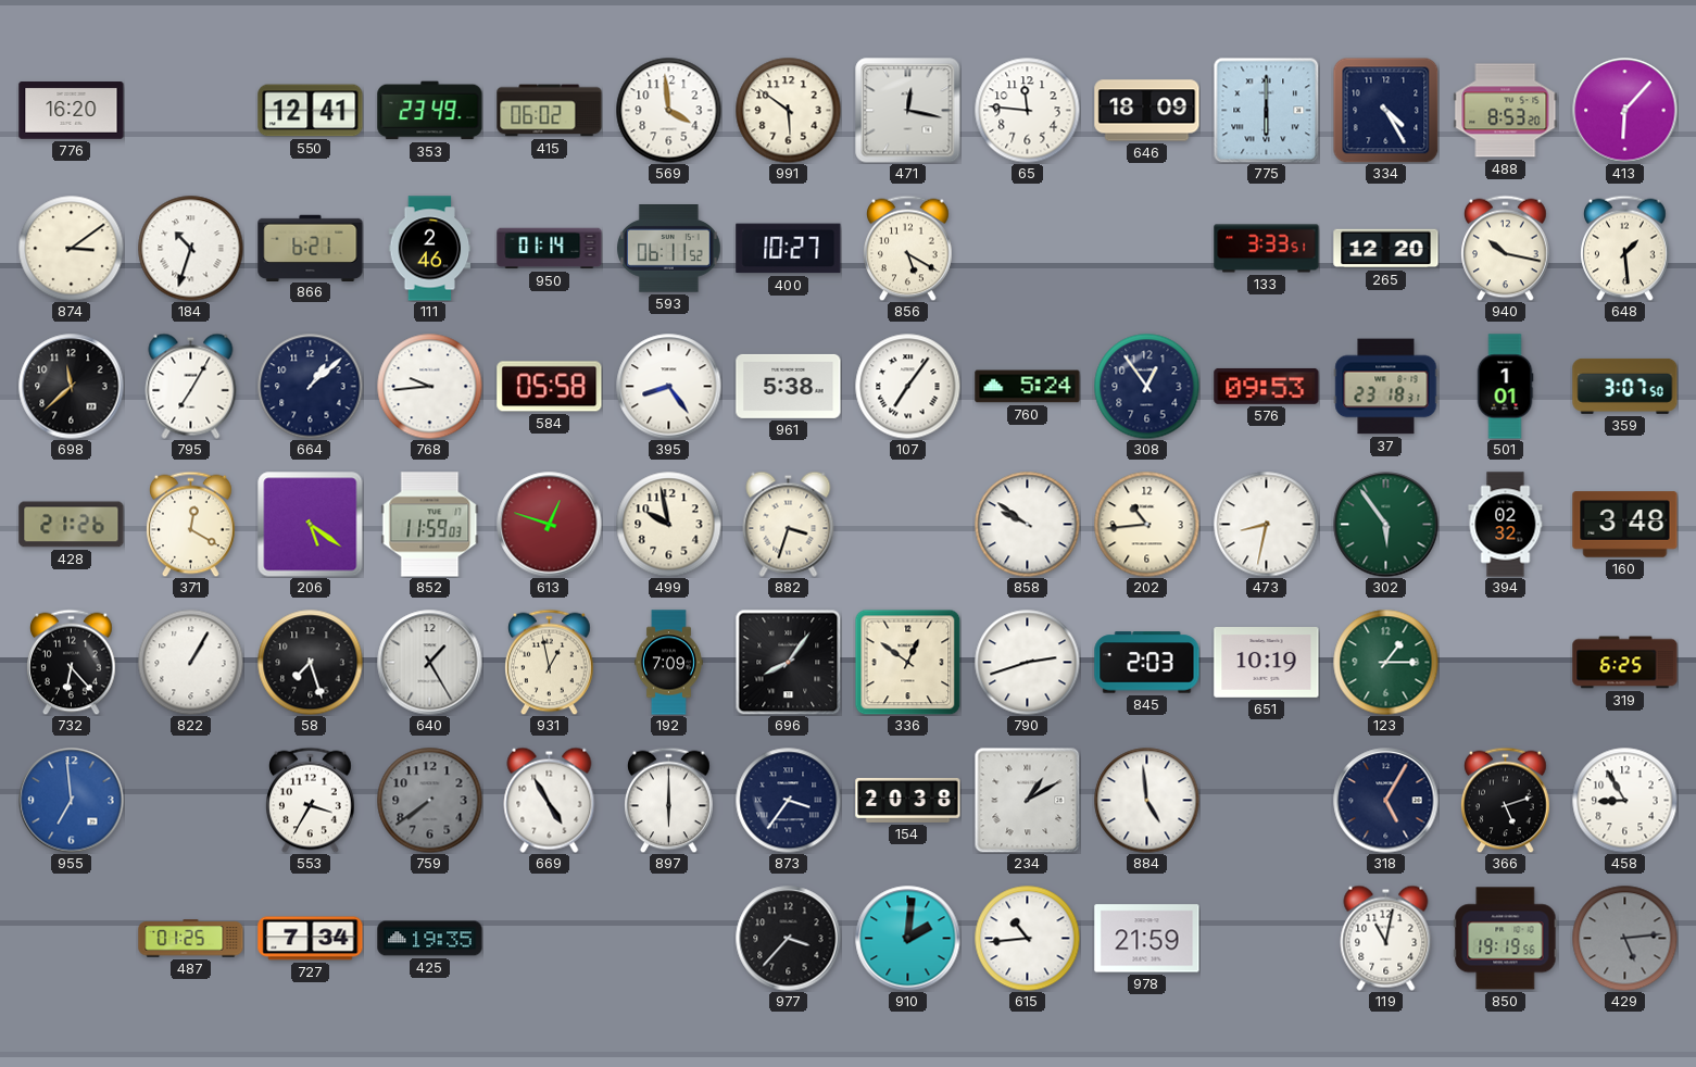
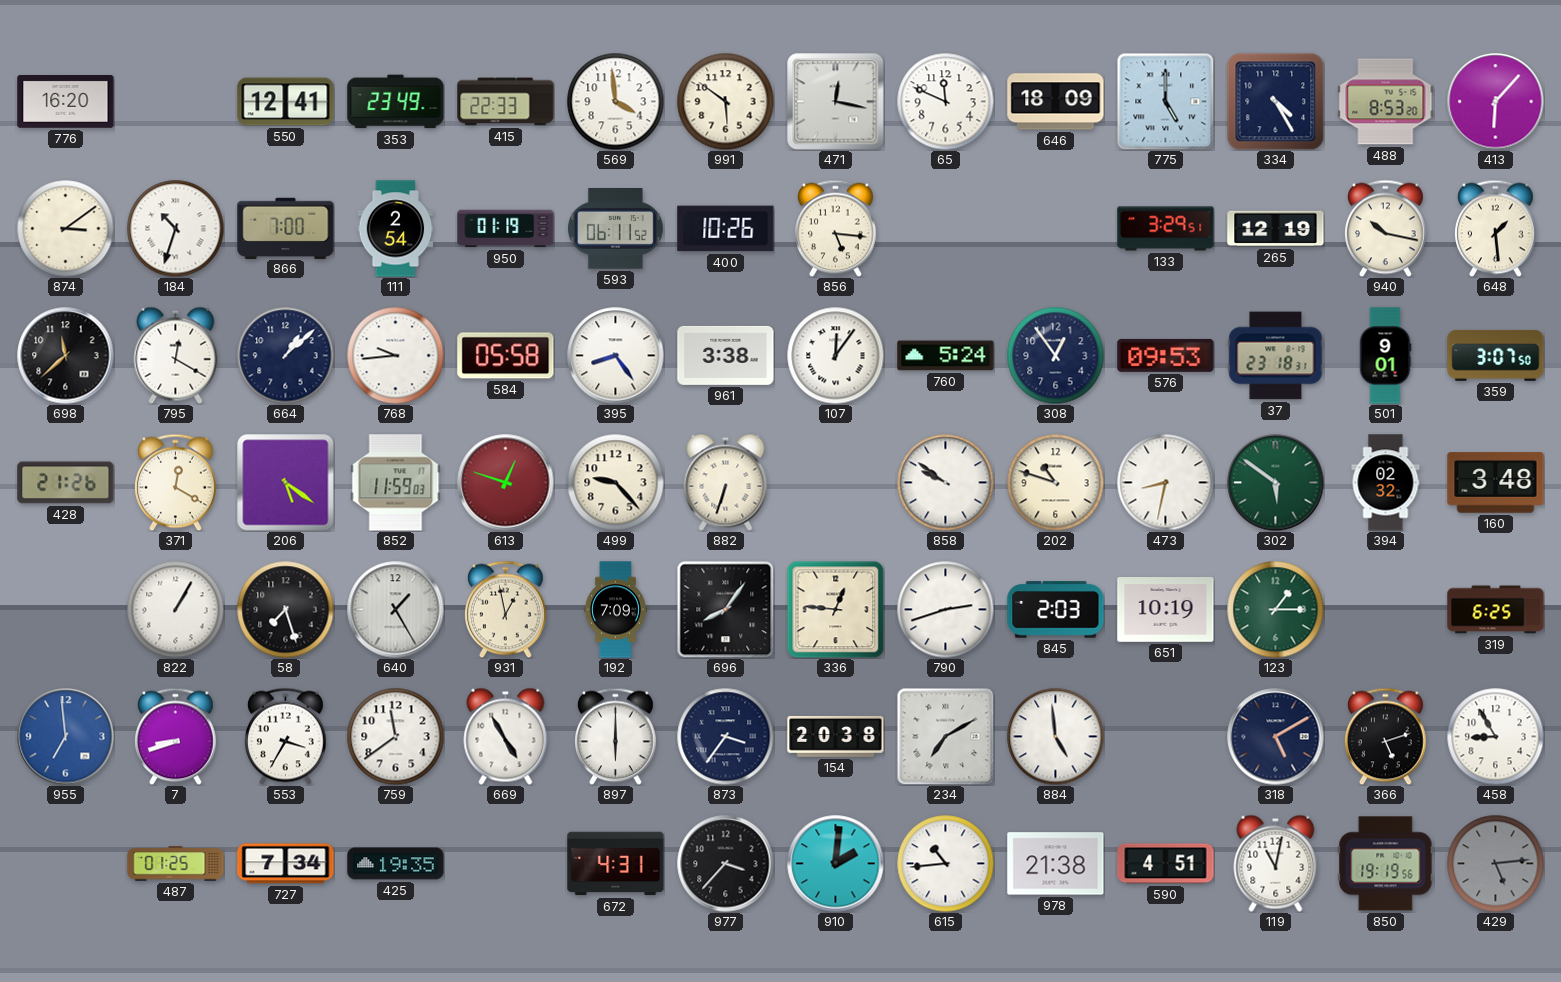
415: 06:02 -> 22:33 (506, 102)
65: 11:46 -> 11:49 (945, 101)
775: 6:00 -> 5:00 (1165, 101)
866: 6:21 -> 7:00 (286, 228)
111: 2:46 -> 2:54 (396, 229)
950: 01:14 -> 01:19 (506, 229)
400: 10:27 -> 10:26 (726, 229)
856: 5:20 -> 5:16 (836, 228)
133: 3:33 -> 3:29 (1166, 229)
265: 12:20 -> 12:19 (1276, 229)
795: 7:05 -> 12:20 (176, 355)
961: 5:38 -> 3:38 (726, 355)
107: 7:06 -> 12:06 (835, 355)
501: 1:01 -> 9:01 (1385, 356)
499: 9:58 -> 9:23 (615, 482)
882: 3:33 -> 6:33 (726, 482)
202: 10:44 -> 10:48 (1055, 482)
302: 5:54 -> 5:51 (1276, 483)
732: 6:23 -> none (72, 662)
336: 12:51 -> 12:46 (835, 609)
7: none -> 8:42 (176, 736)
759: 7:39 -> 11:39 (395, 736)
759 dial: grey -> white (395, 736)
234: 1:10 -> 7:10 (945, 736)
318: 5:05 -> 5:10 (1276, 737)
672: none -> 4:31 (616, 864)
978: 21:59 -> 21:38 (1056, 864)
590: none -> 4:51 (1166, 864)
